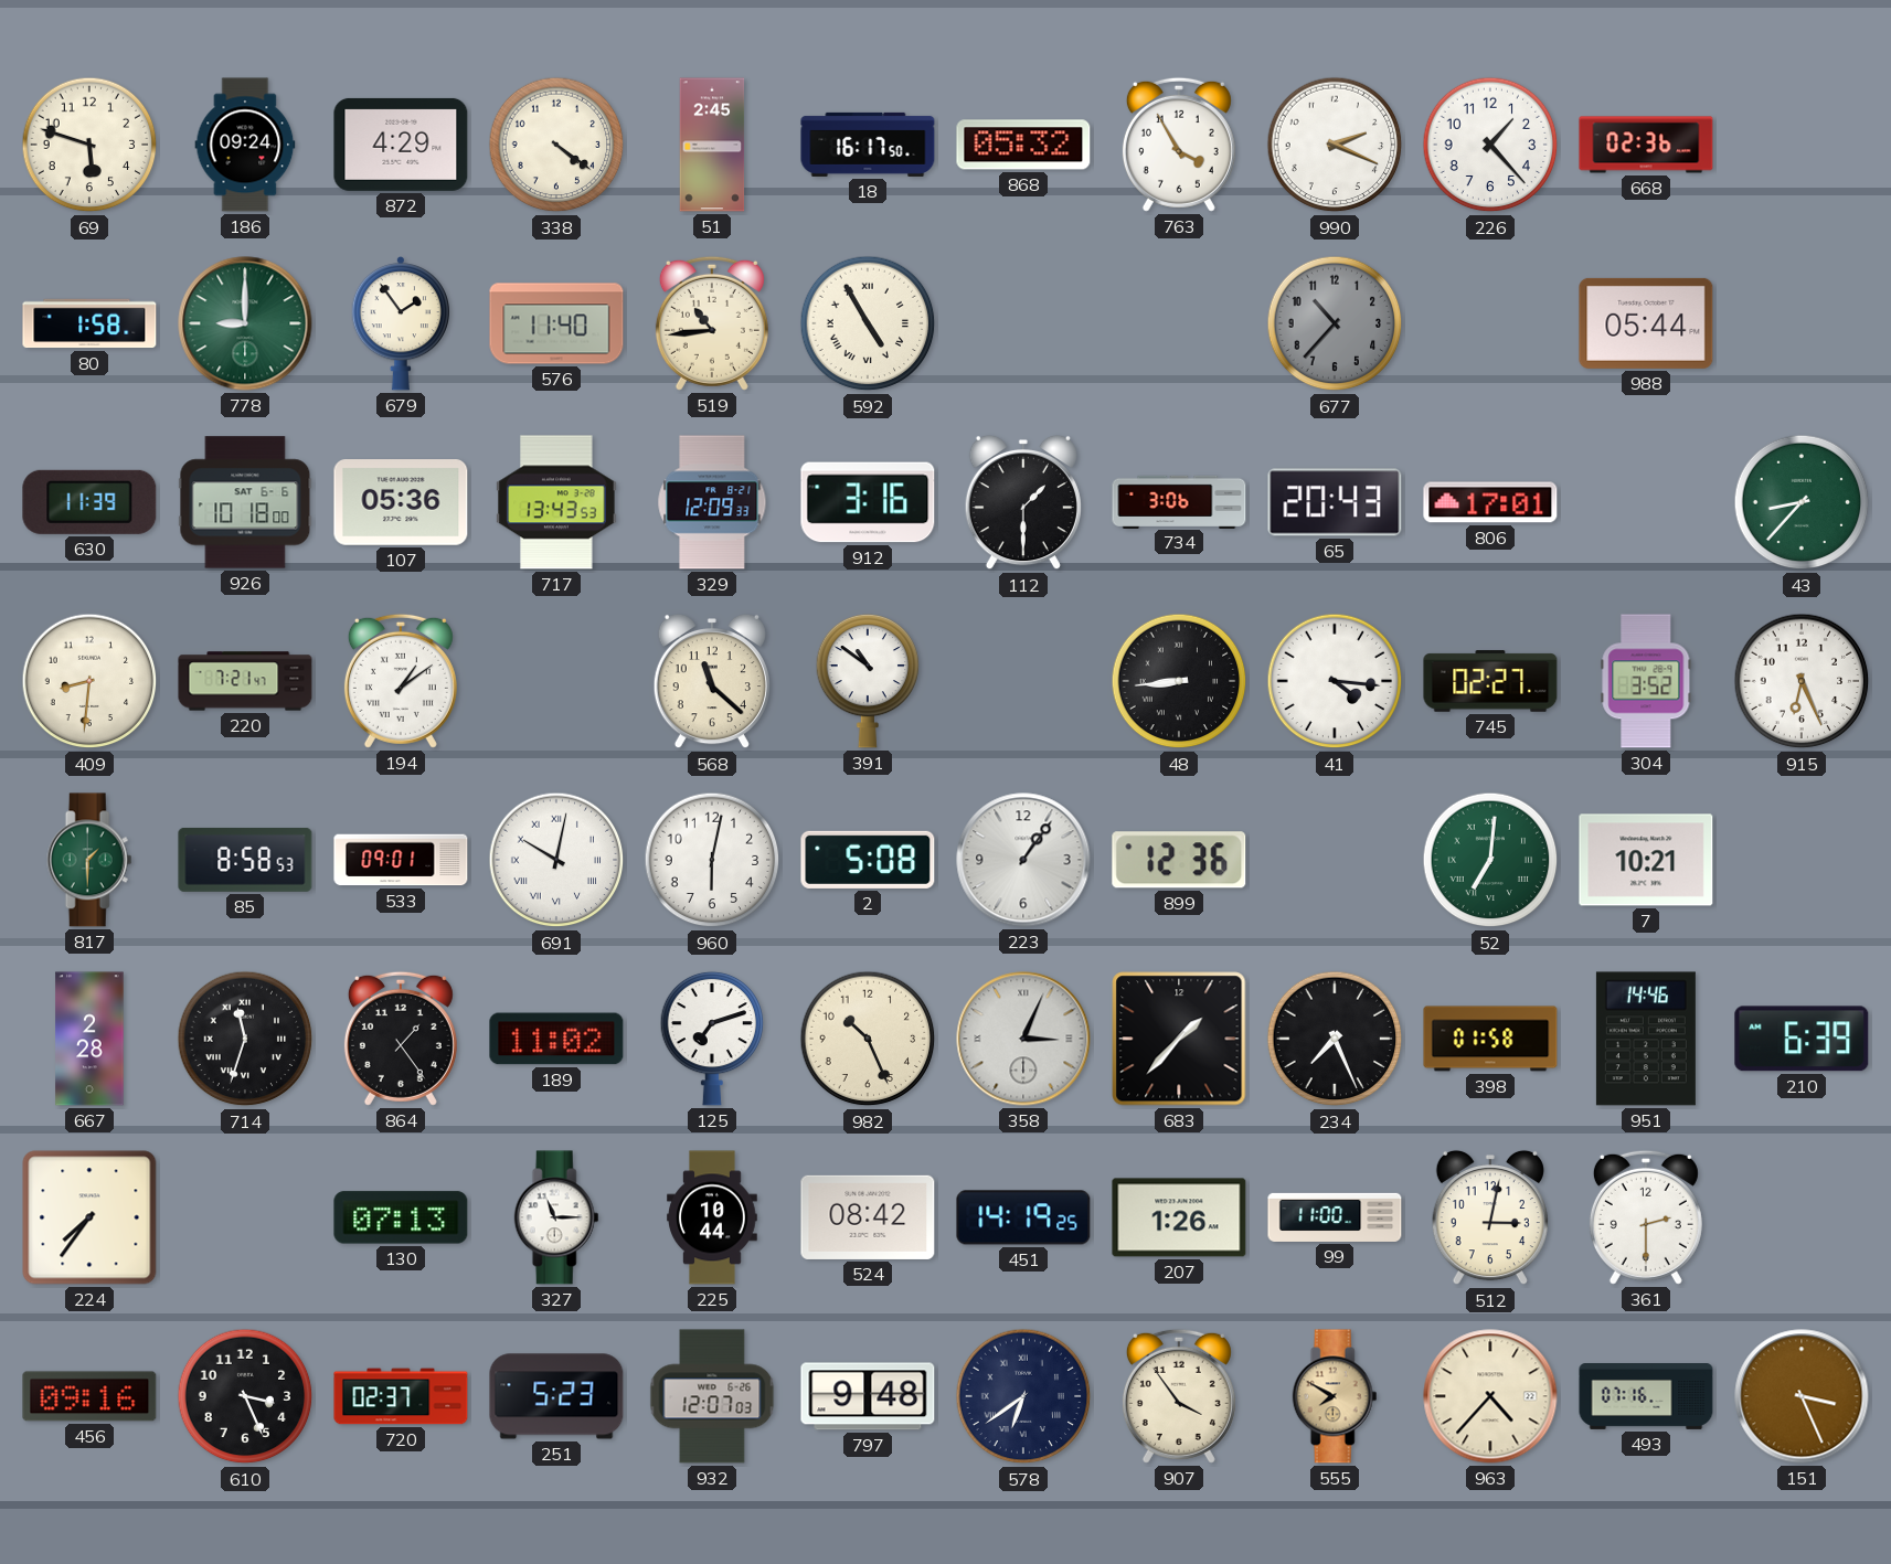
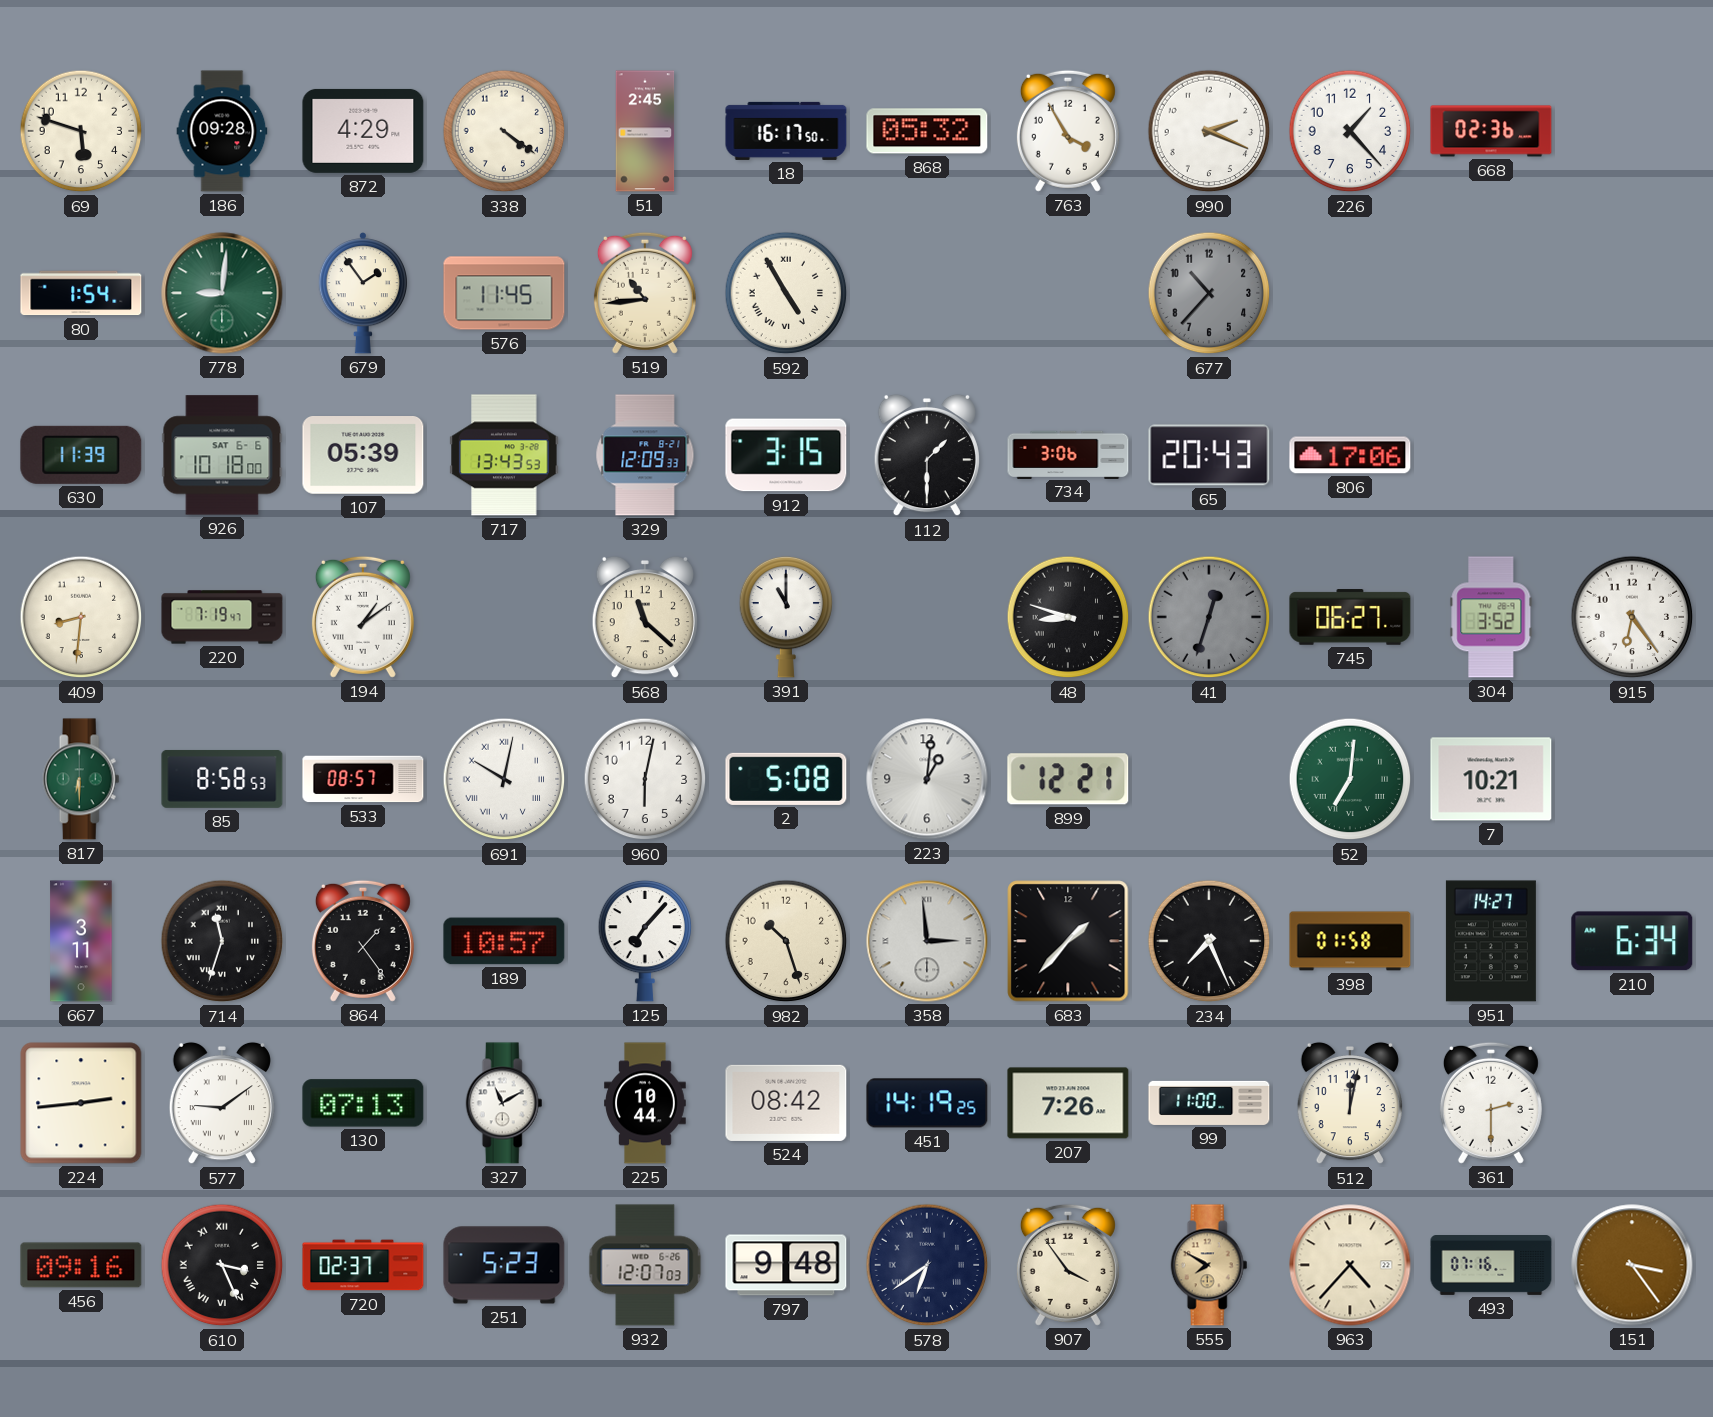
186: 09:24 -> 09:28 (222, 131)
80: 1:58 -> 1:54 (81, 293)
778: 9:00 -> 9:01 (222, 293)
576: 11:40 -> 11:45 (504, 293)
988: 05:44 -> none (1646, 323)
107: 05:36 -> 05:39 (363, 455)
912: 3:16 -> 3:15 (786, 455)
806: 17:01 -> 17:06 (1350, 455)
43: 8:37 -> none (1802, 502)
220: 7:21 -> 7:19 (222, 617)
391: 10:51 -> 11:00 (786, 617)
48: 8:44 -> 8:48 (1068, 617)
41: 4:16 -> 12:33 (1209, 617)
41 dial: white -> grey (1209, 617)
745: 02:27 -> 06:27 (1350, 617)
915: 6:26 -> 6:24 (1632, 617)
817: 1:30 -> 6:30 (81, 779)
533: 09:01 -> 08:57 (363, 779)
223: 1:06 -> 1:01 (927, 779)
899: 12:36 -> 12:21 (1068, 779)
667: 2:28 -> 3:11 (81, 941)
189: 11:02 -> 10:57 (504, 941)
125: 7:12 -> 7:07 (645, 941)
982: 10:26 -> 10:27 (786, 941)
358: 3:04 -> 2:59 (927, 941)
951: 14:46 -> 14:27 (1491, 941)
210: 6:39 -> 6:34 (1632, 941)
224: 7:36 -> 2:44 (81, 1103)
577: none -> 9:09 (222, 1103)
327: 11:15 -> 11:10 (504, 1103)
207: 1:26 -> 7:26 (1068, 1103)
512: 3:02 -> 12:02 (1350, 1103)
610 numerals: Arabic -> Roman (222, 1265)
151: 3:26 -> 3:24 (1632, 1265)
